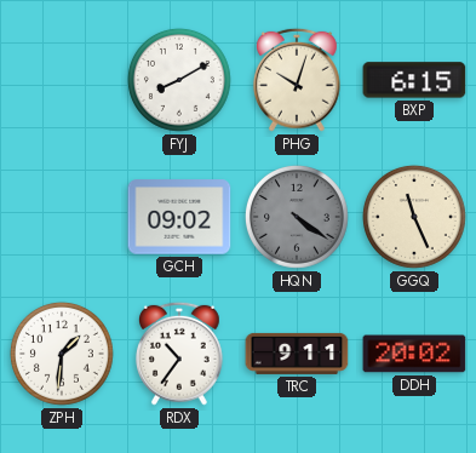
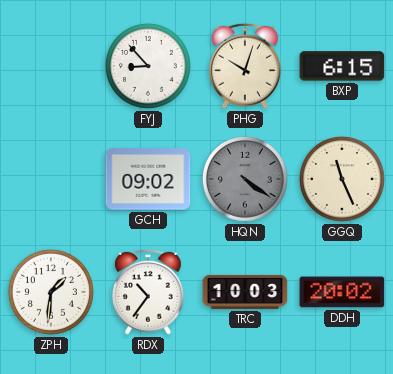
FYJ: 8:10 -> 8:53 (148, 66)
TRC: 9:11 -> 10:03 (245, 292)
